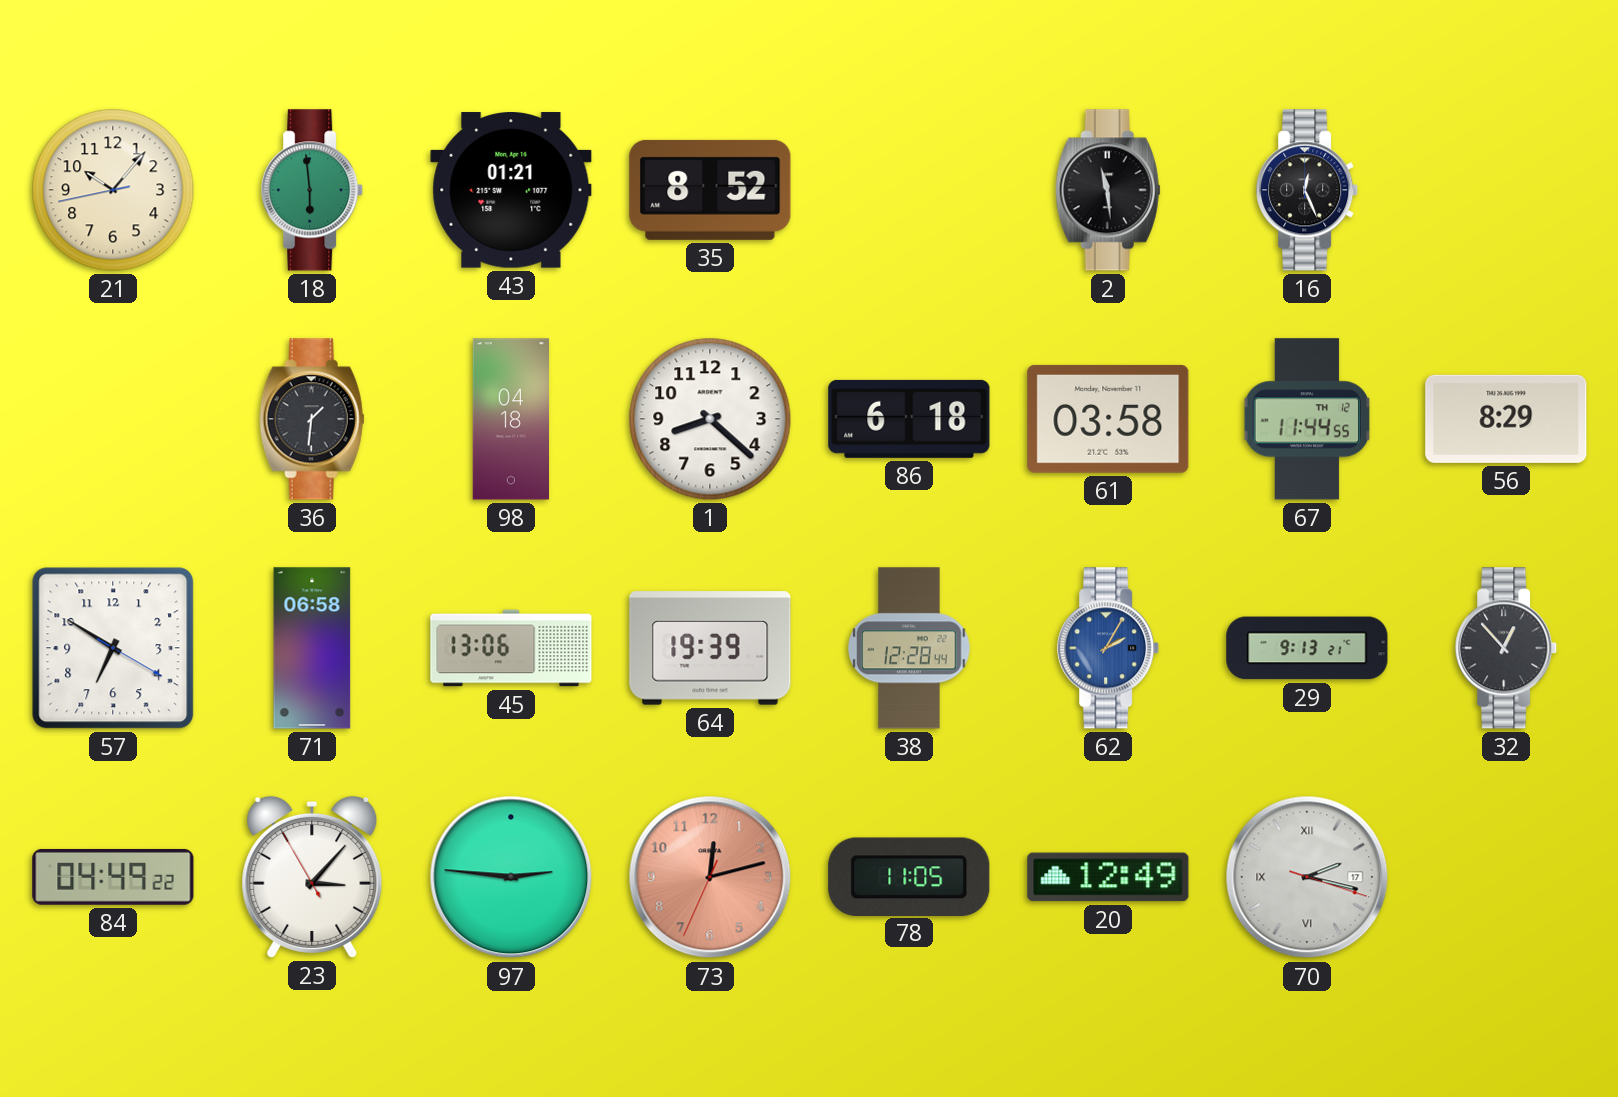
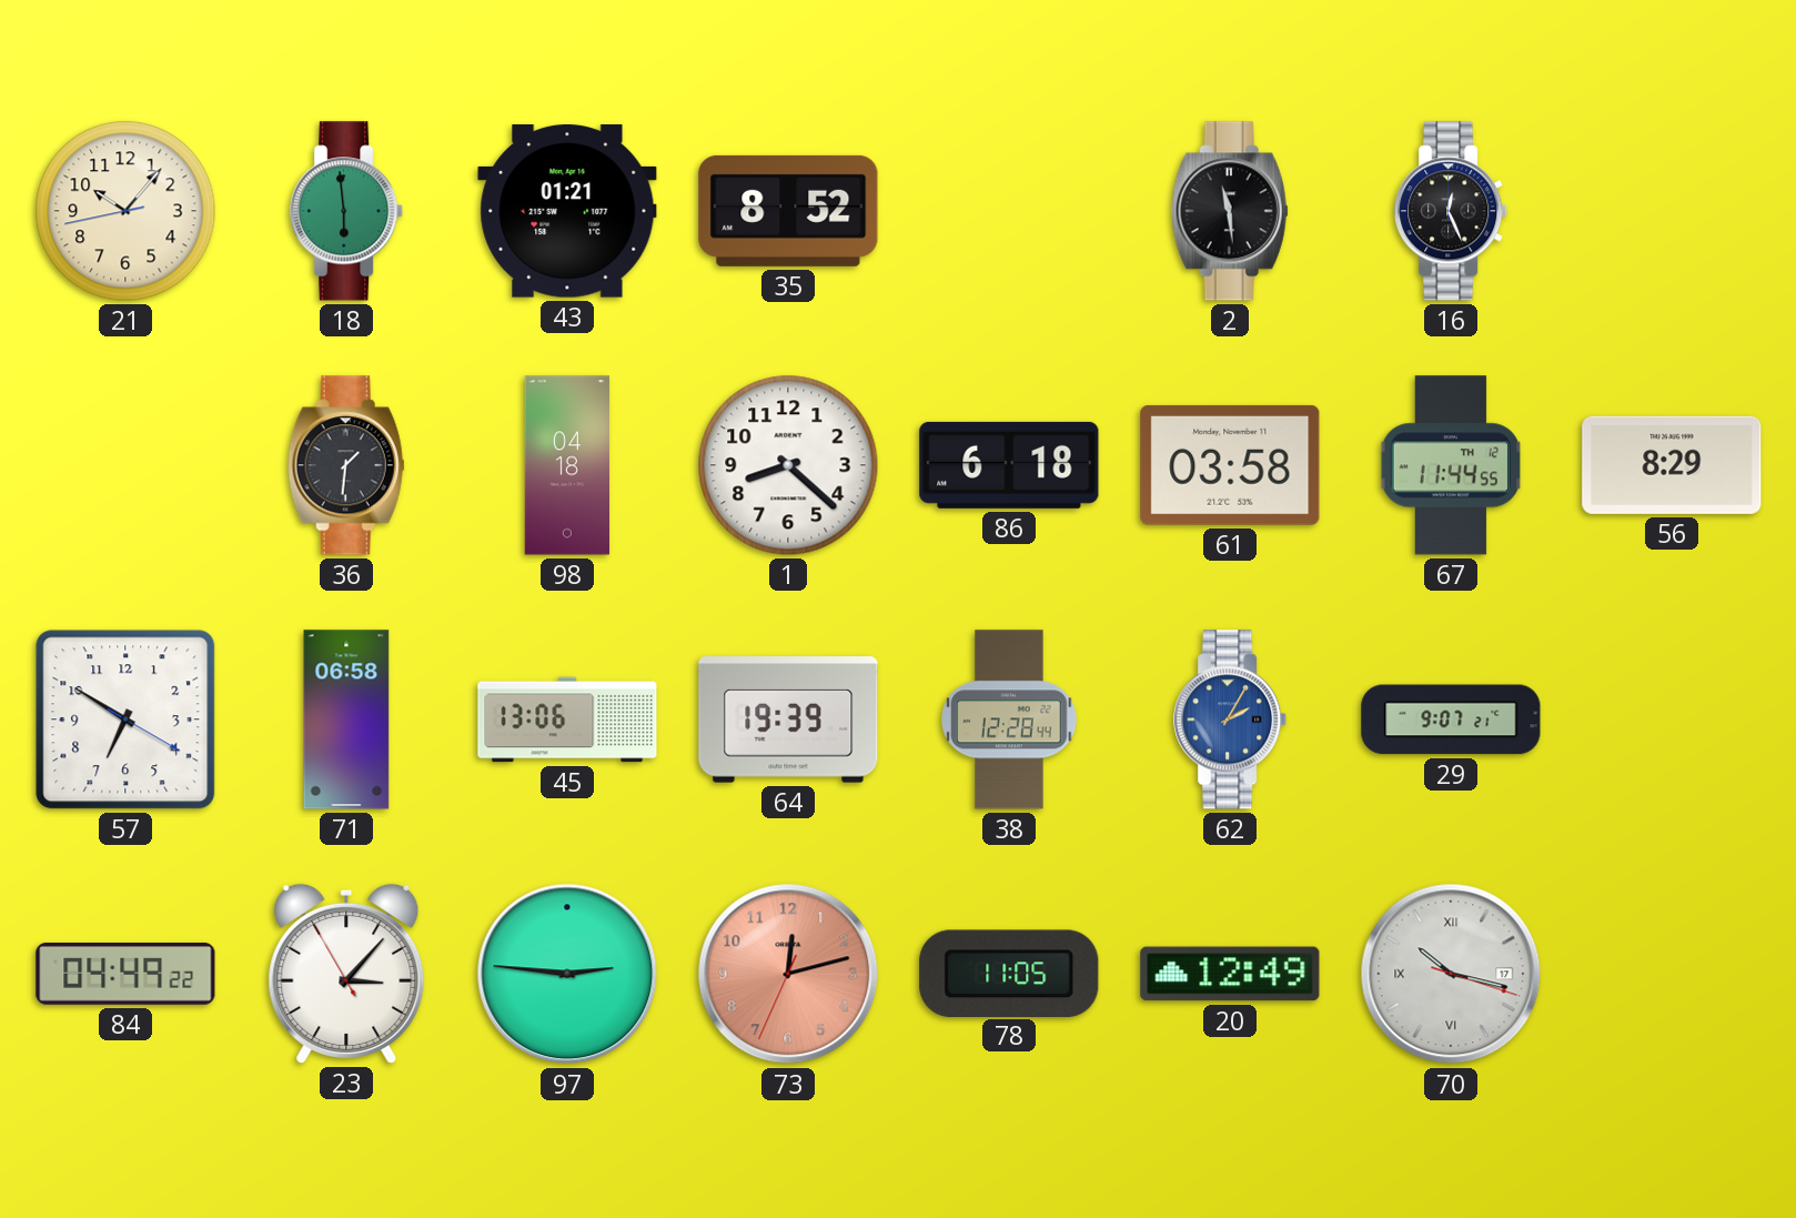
29: 9:13 -> 9:07 (1451, 719)
32: 12:53 -> none (1507, 648)
70: 2:17 -> 10:17 (1451, 974)
